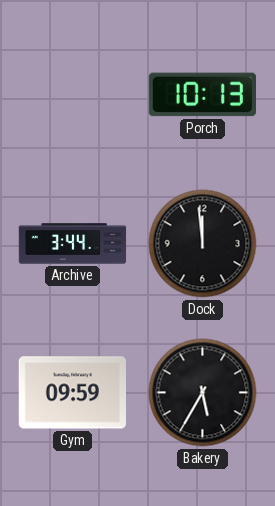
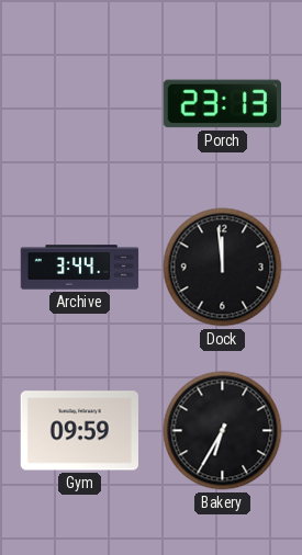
Porch: 10:13 -> 23:13 (223, 104)
Bakery: 5:35 -> 6:35 (223, 431)
